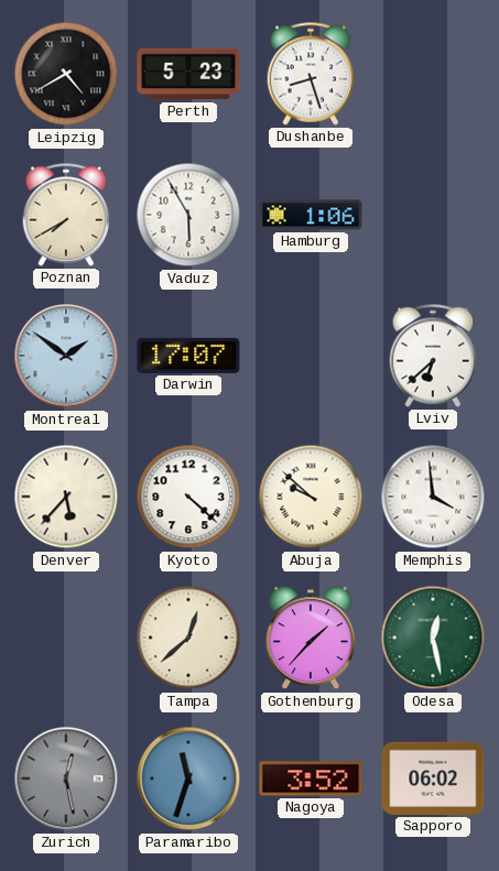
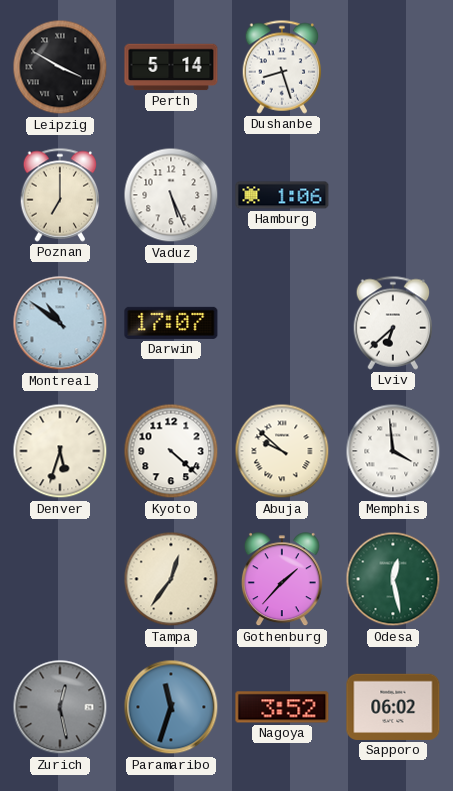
Leipzig: 4:40 -> 3:50 (60, 67)
Perth: 5:23 -> 5:14 (171, 67)
Poznan: 7:40 -> 7:00 (60, 195)
Vaduz: 5:55 -> 5:26 (171, 195)
Montreal: 1:51 -> 10:51 (60, 323)
Denver: 5:37 -> 5:33 (60, 451)
Tampa: 12:38 -> 12:36 (171, 579)
